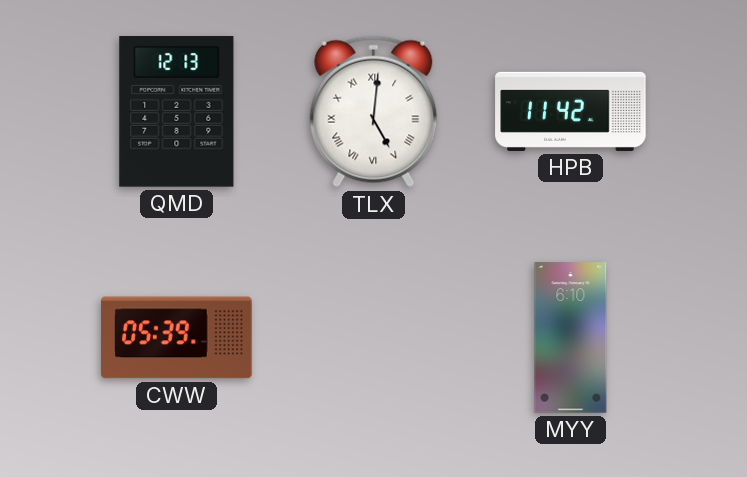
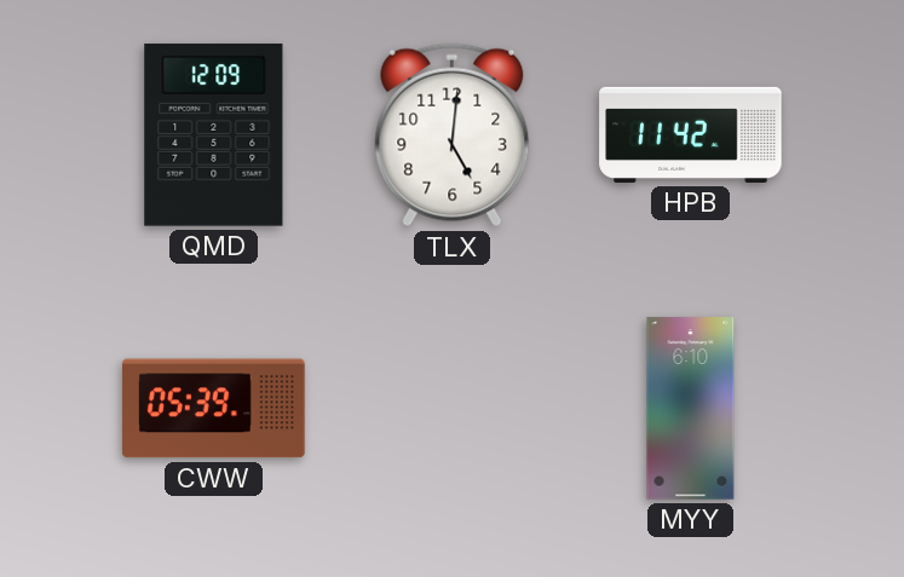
QMD: 12:13 -> 12:09 (214, 135)
TLX numerals: Roman -> Arabic (453, 135)
